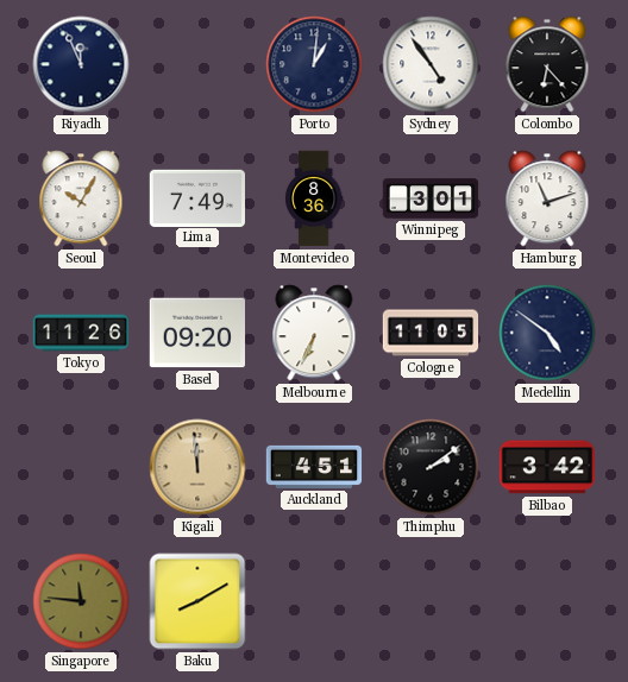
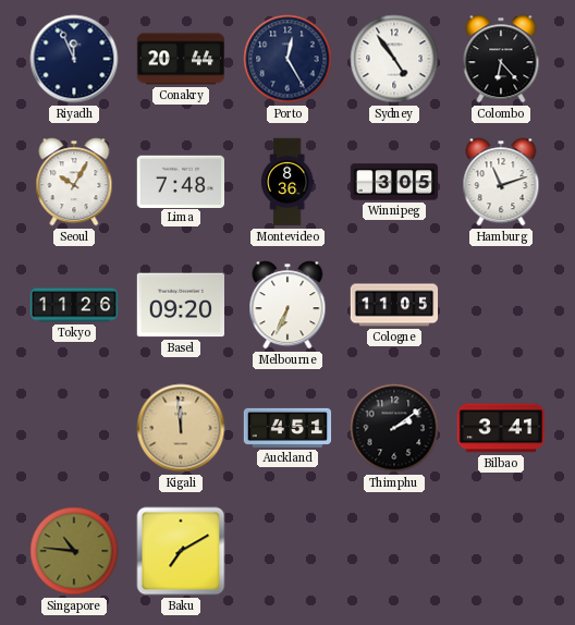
Conakry: none -> 20:44 (181, 59)
Porto: 1:01 -> 12:25 (287, 59)
Lima: 7:49 -> 7:48 (180, 181)
Winnipeg: 3:01 -> 3:05 (394, 182)
Medellin: 4:51 -> none (547, 333)
Bilbao: 3:42 -> 3:41 (501, 428)
Singapore: 11:46 -> 10:46 (74, 551)
Baku: 8:10 -> 7:10 (181, 551)
